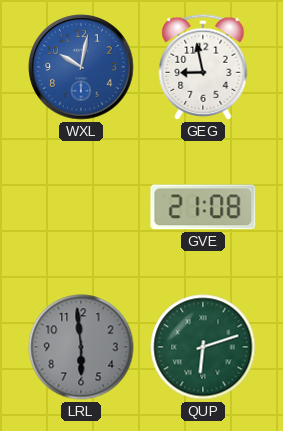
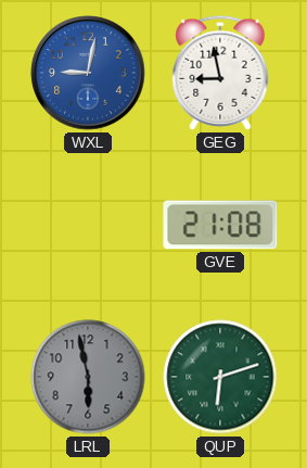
WXL: 10:02 -> 9:02 (88, 73)
LRL: 5:59 -> 5:58 (88, 377)
